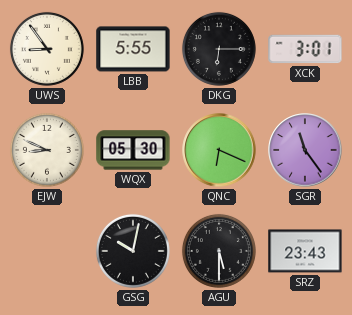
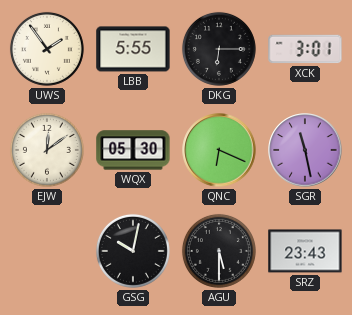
UWS: 8:54 -> 1:54 (47, 49)
EJW: 8:49 -> 12:09 (47, 150)
SGR: 11:24 -> 11:28 (305, 150)
